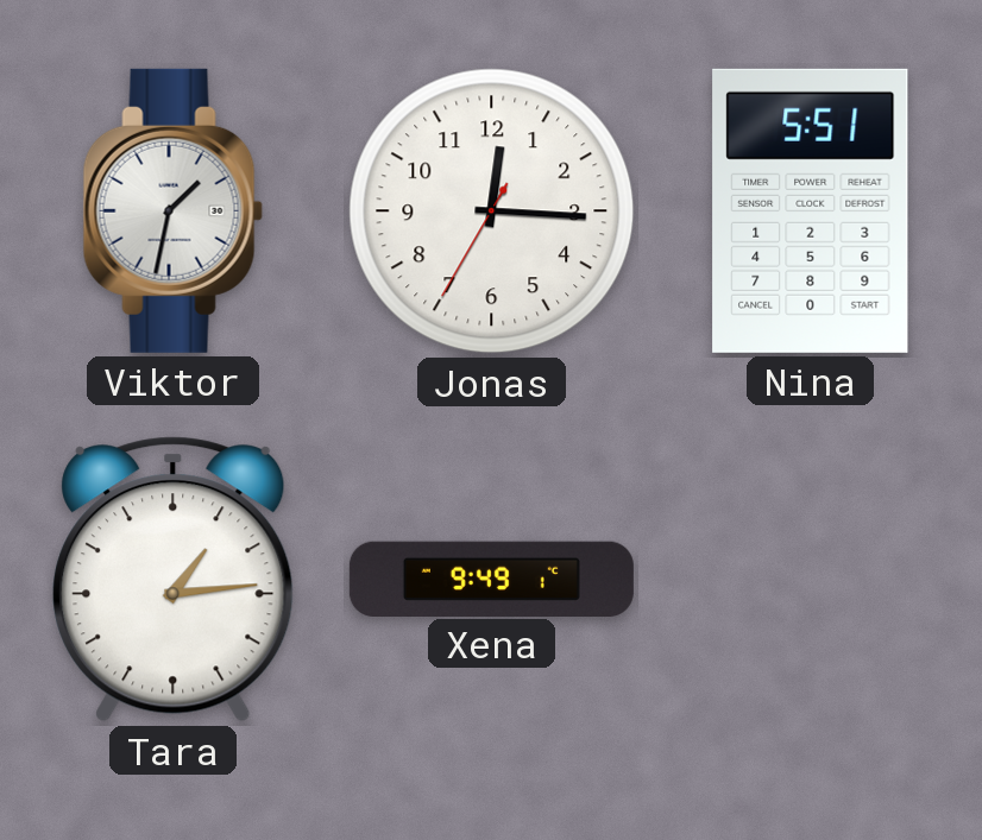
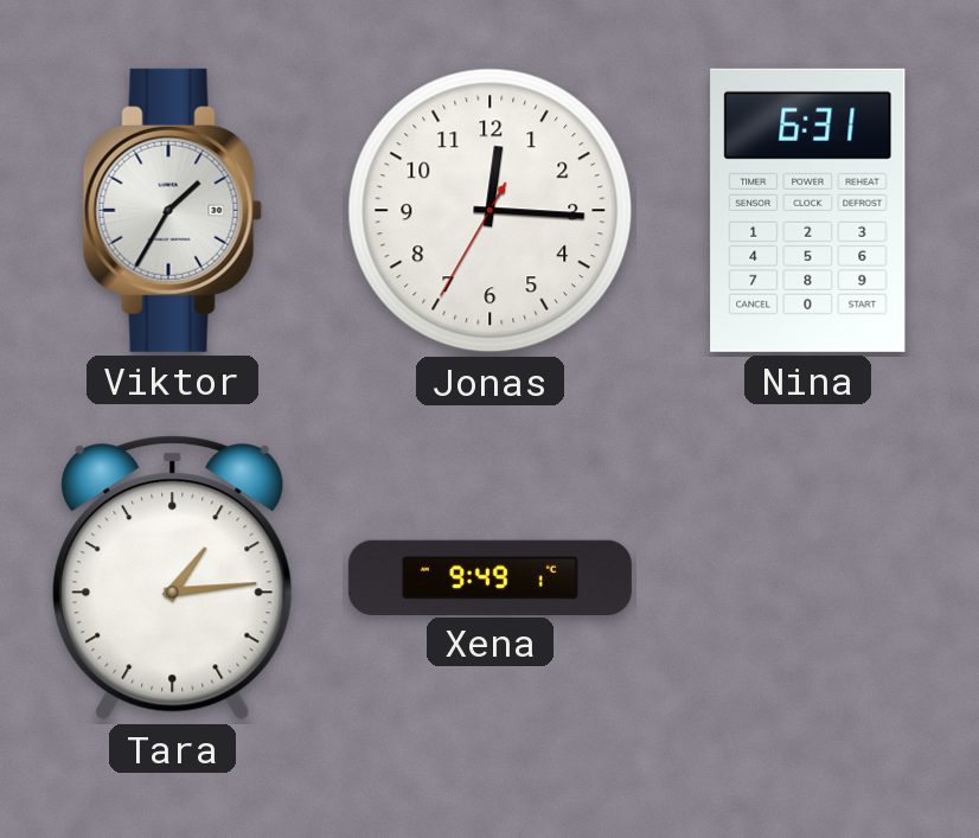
Viktor: 1:32 -> 1:35 (172, 210)
Nina: 5:51 -> 6:31 (808, 210)
